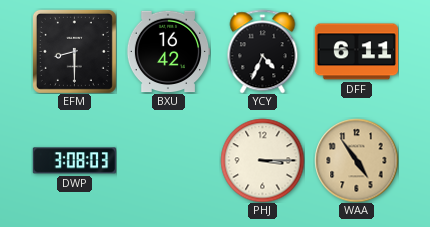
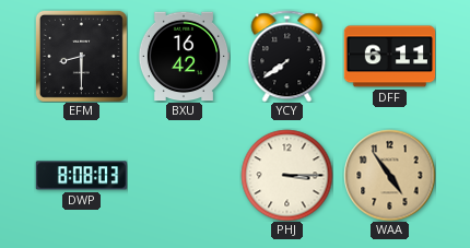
YCY: 4:34 -> 7:39 (287, 56)
DWP: 3:08 -> 8:08 (81, 176)
